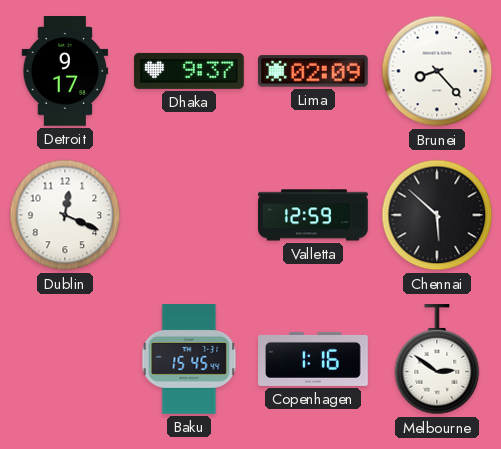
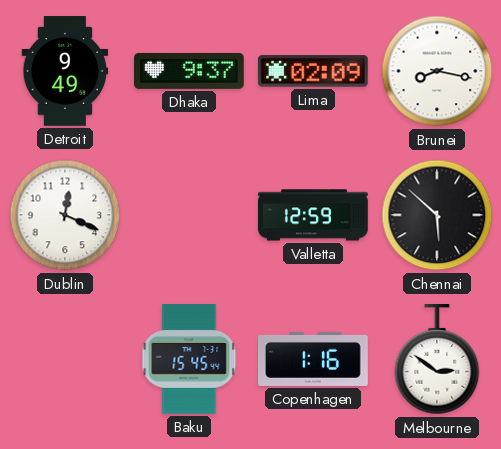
Detroit: 9:17 -> 9:49 (65, 71)
Brunei: 8:23 -> 8:17 (437, 71)
